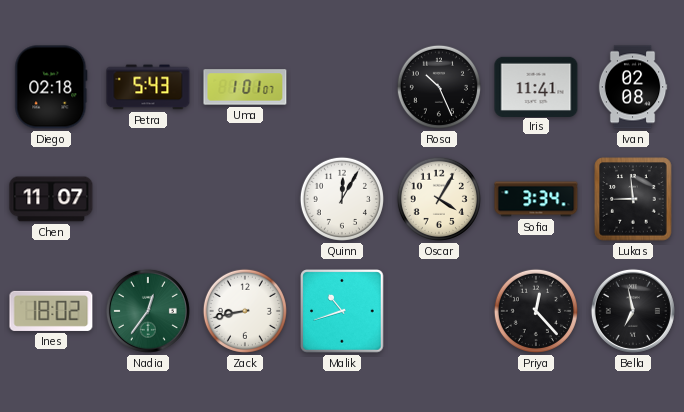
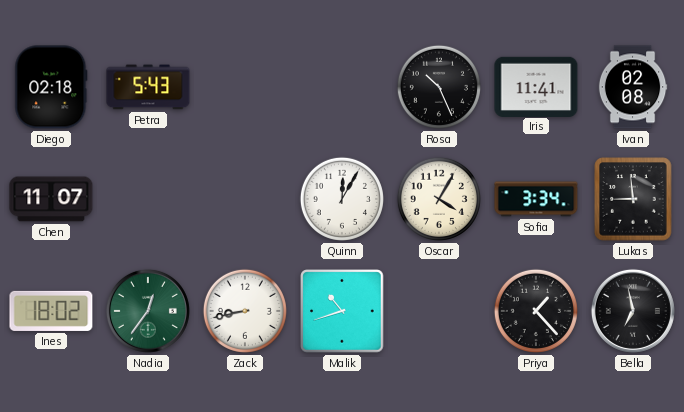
Uma: 1:01 -> none (245, 87)
Priya: 12:23 -> 1:23 (536, 311)
